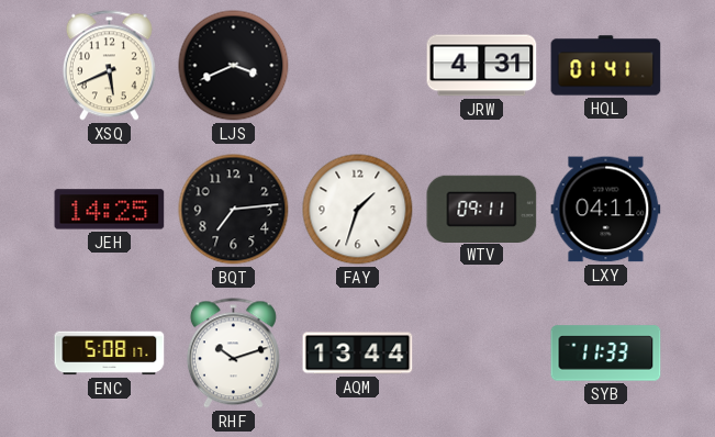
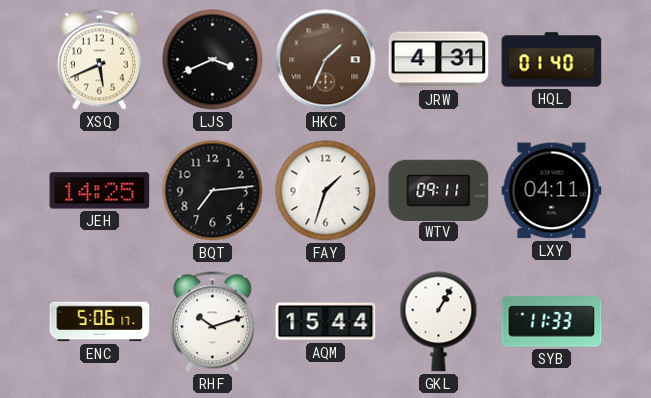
HKC: none -> 1:34 (326, 60)
HQL: 01:41 -> 01:40 (552, 60)
ENC: 5:08 -> 5:06 (100, 322)
AQM: 13:44 -> 15:44 (326, 322)
GKL: none -> 1:05 (439, 322)
